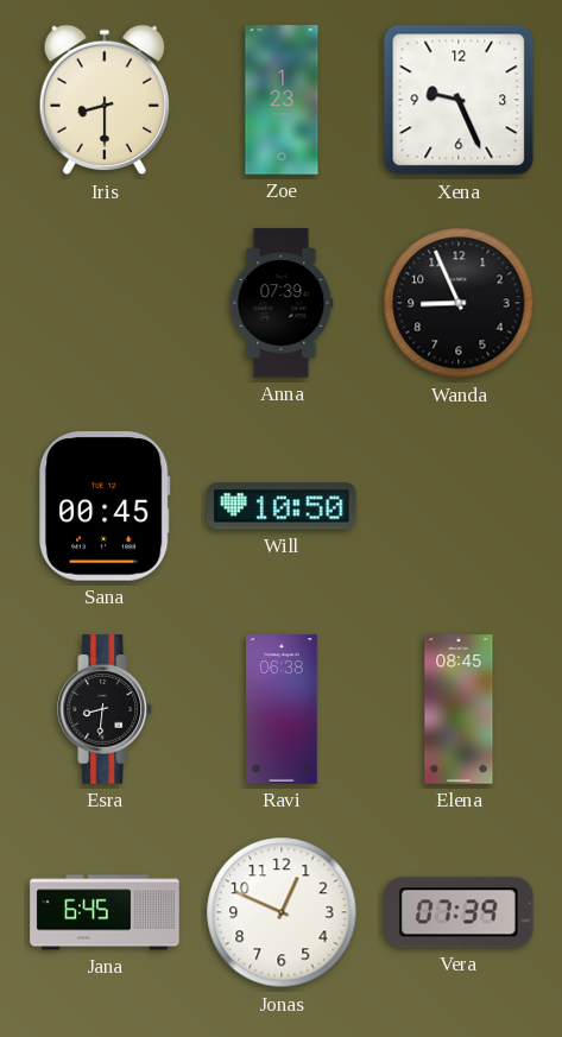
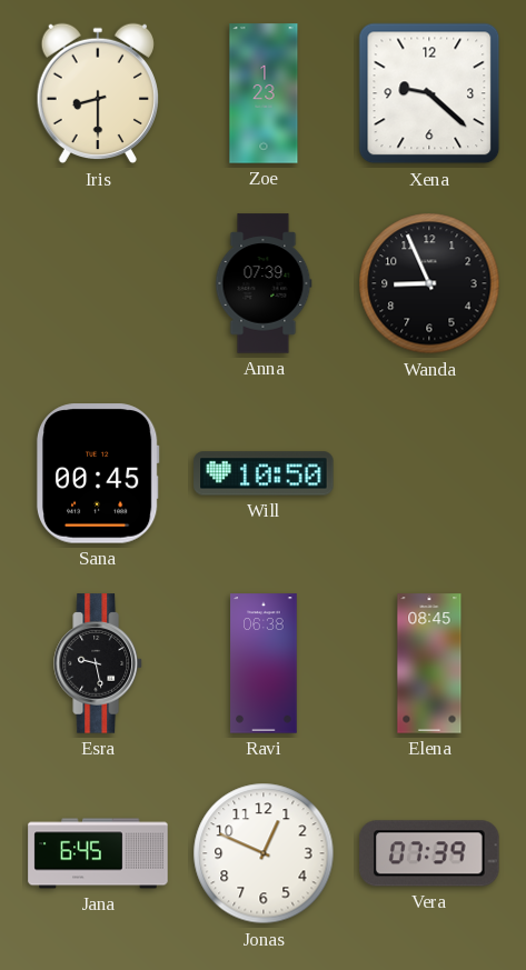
Xena: 9:26 -> 9:22 (429, 93)
Esra: 8:31 -> 9:28 (98, 663)
